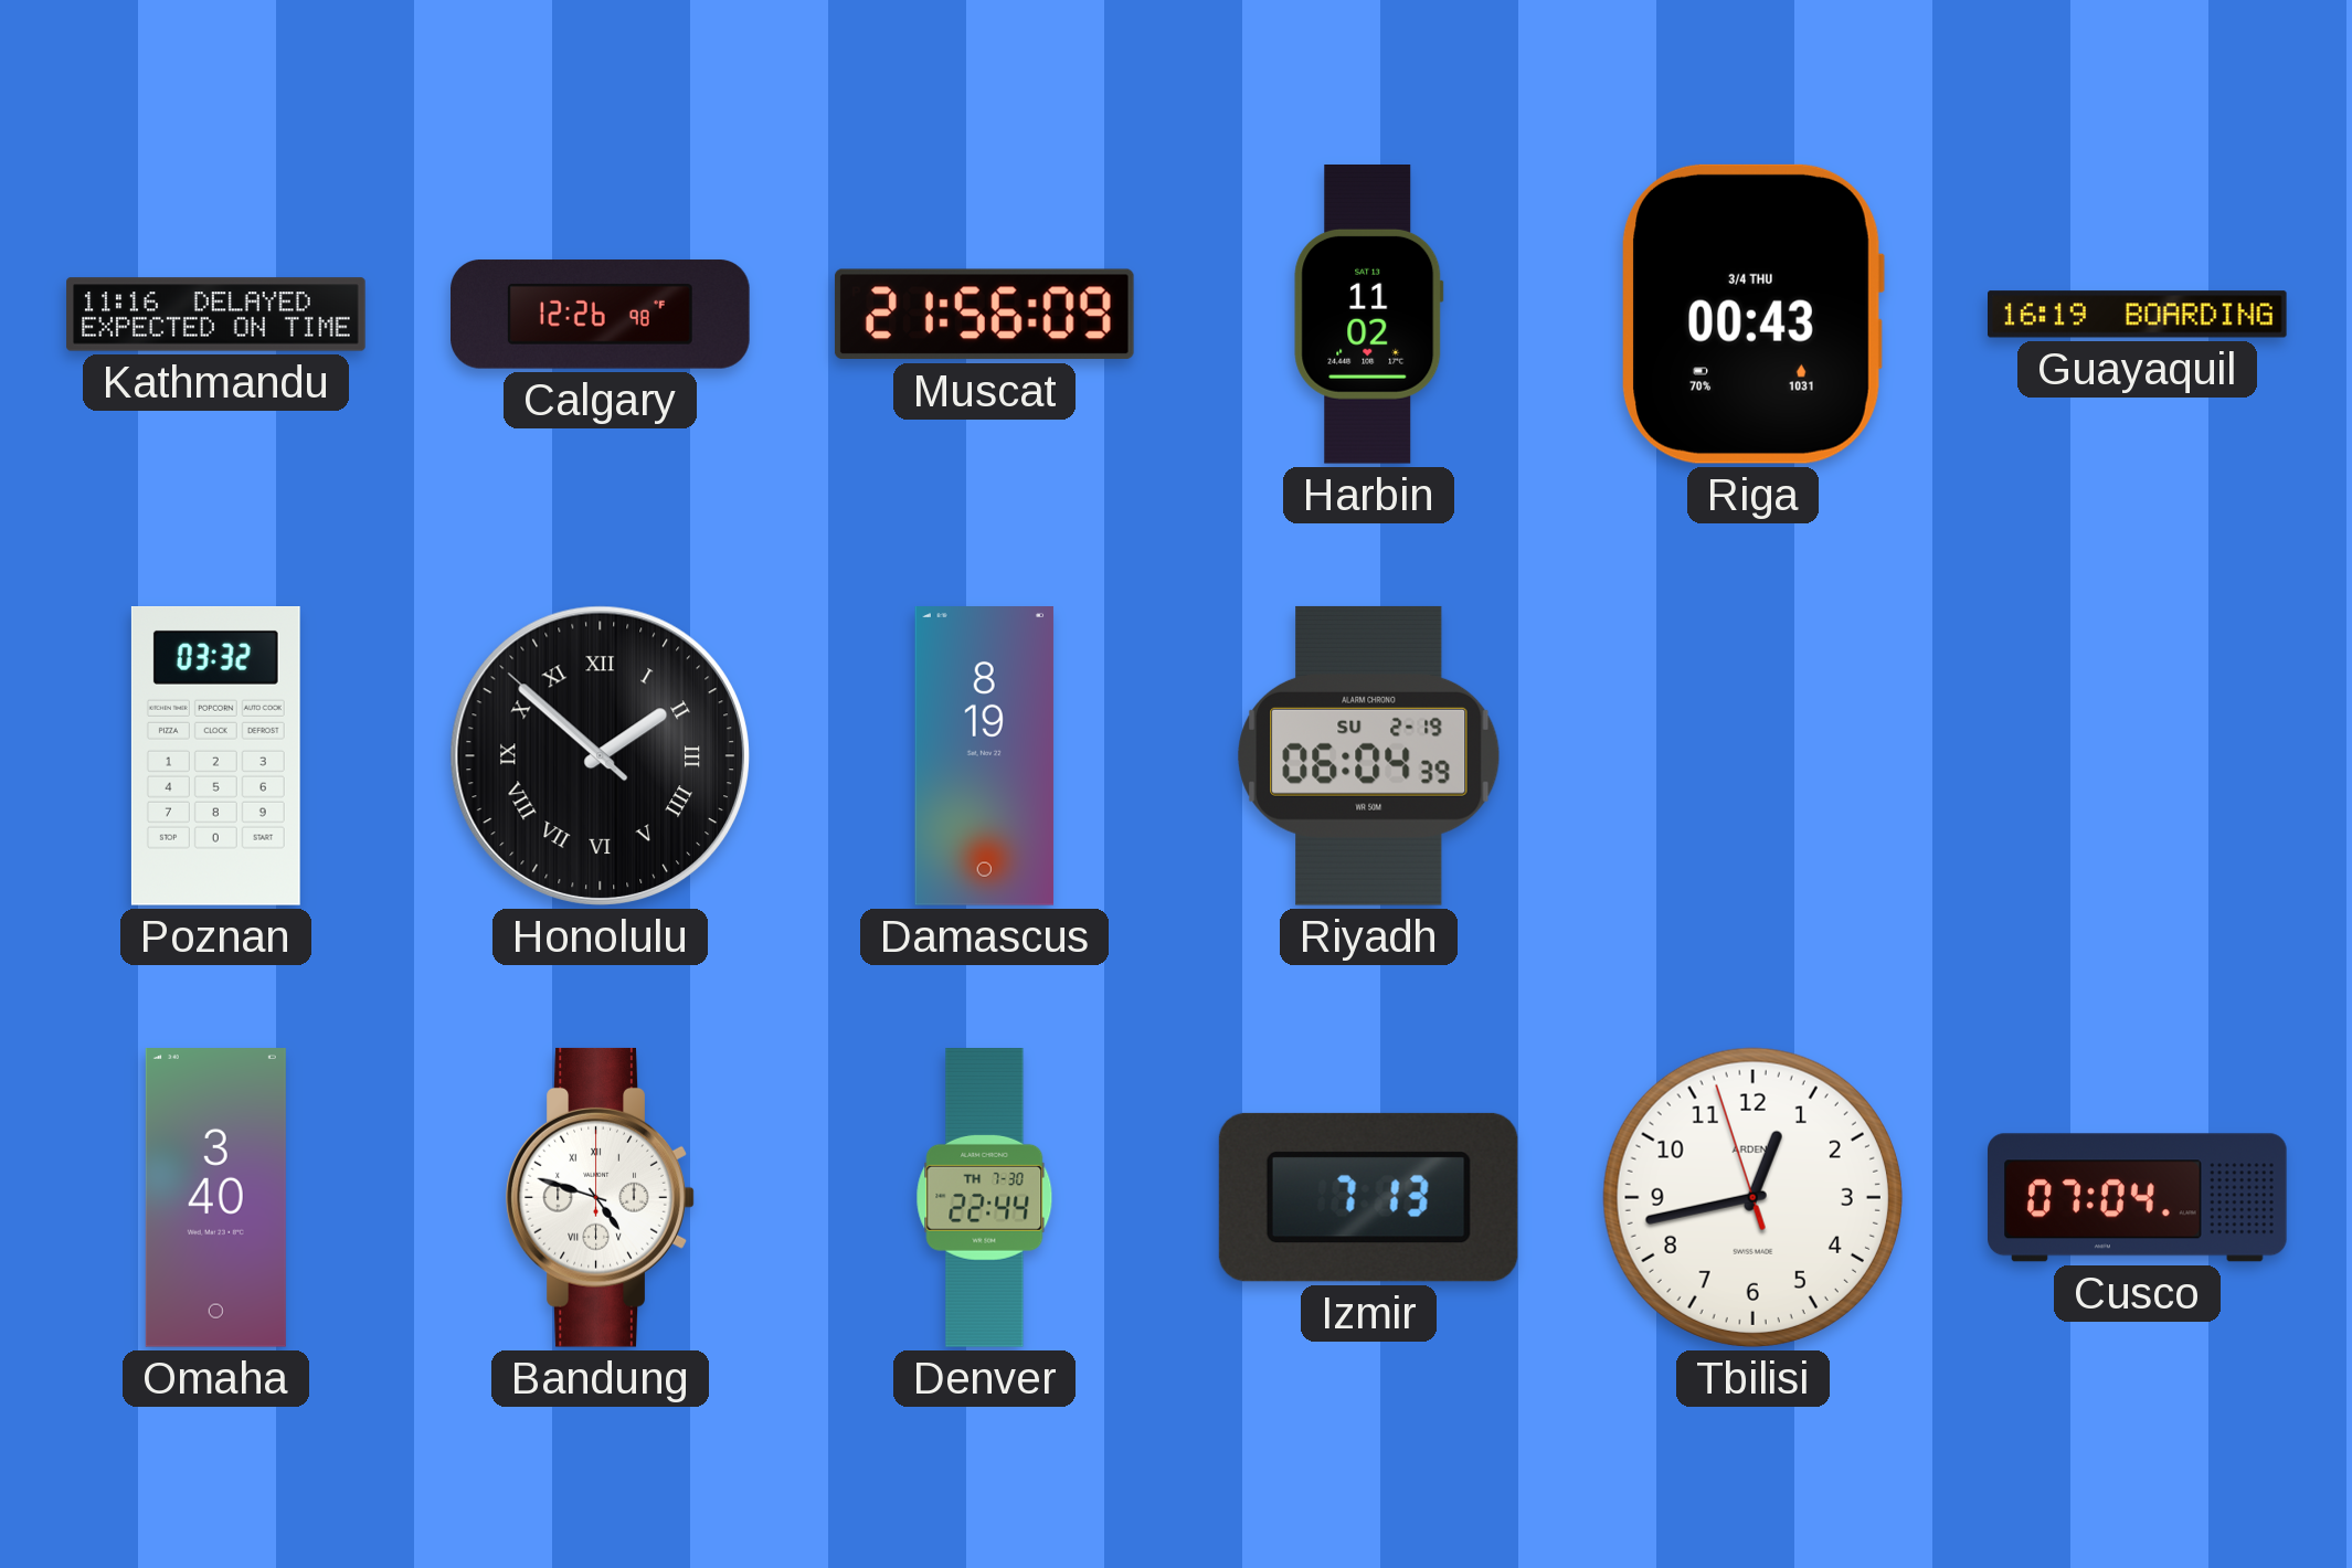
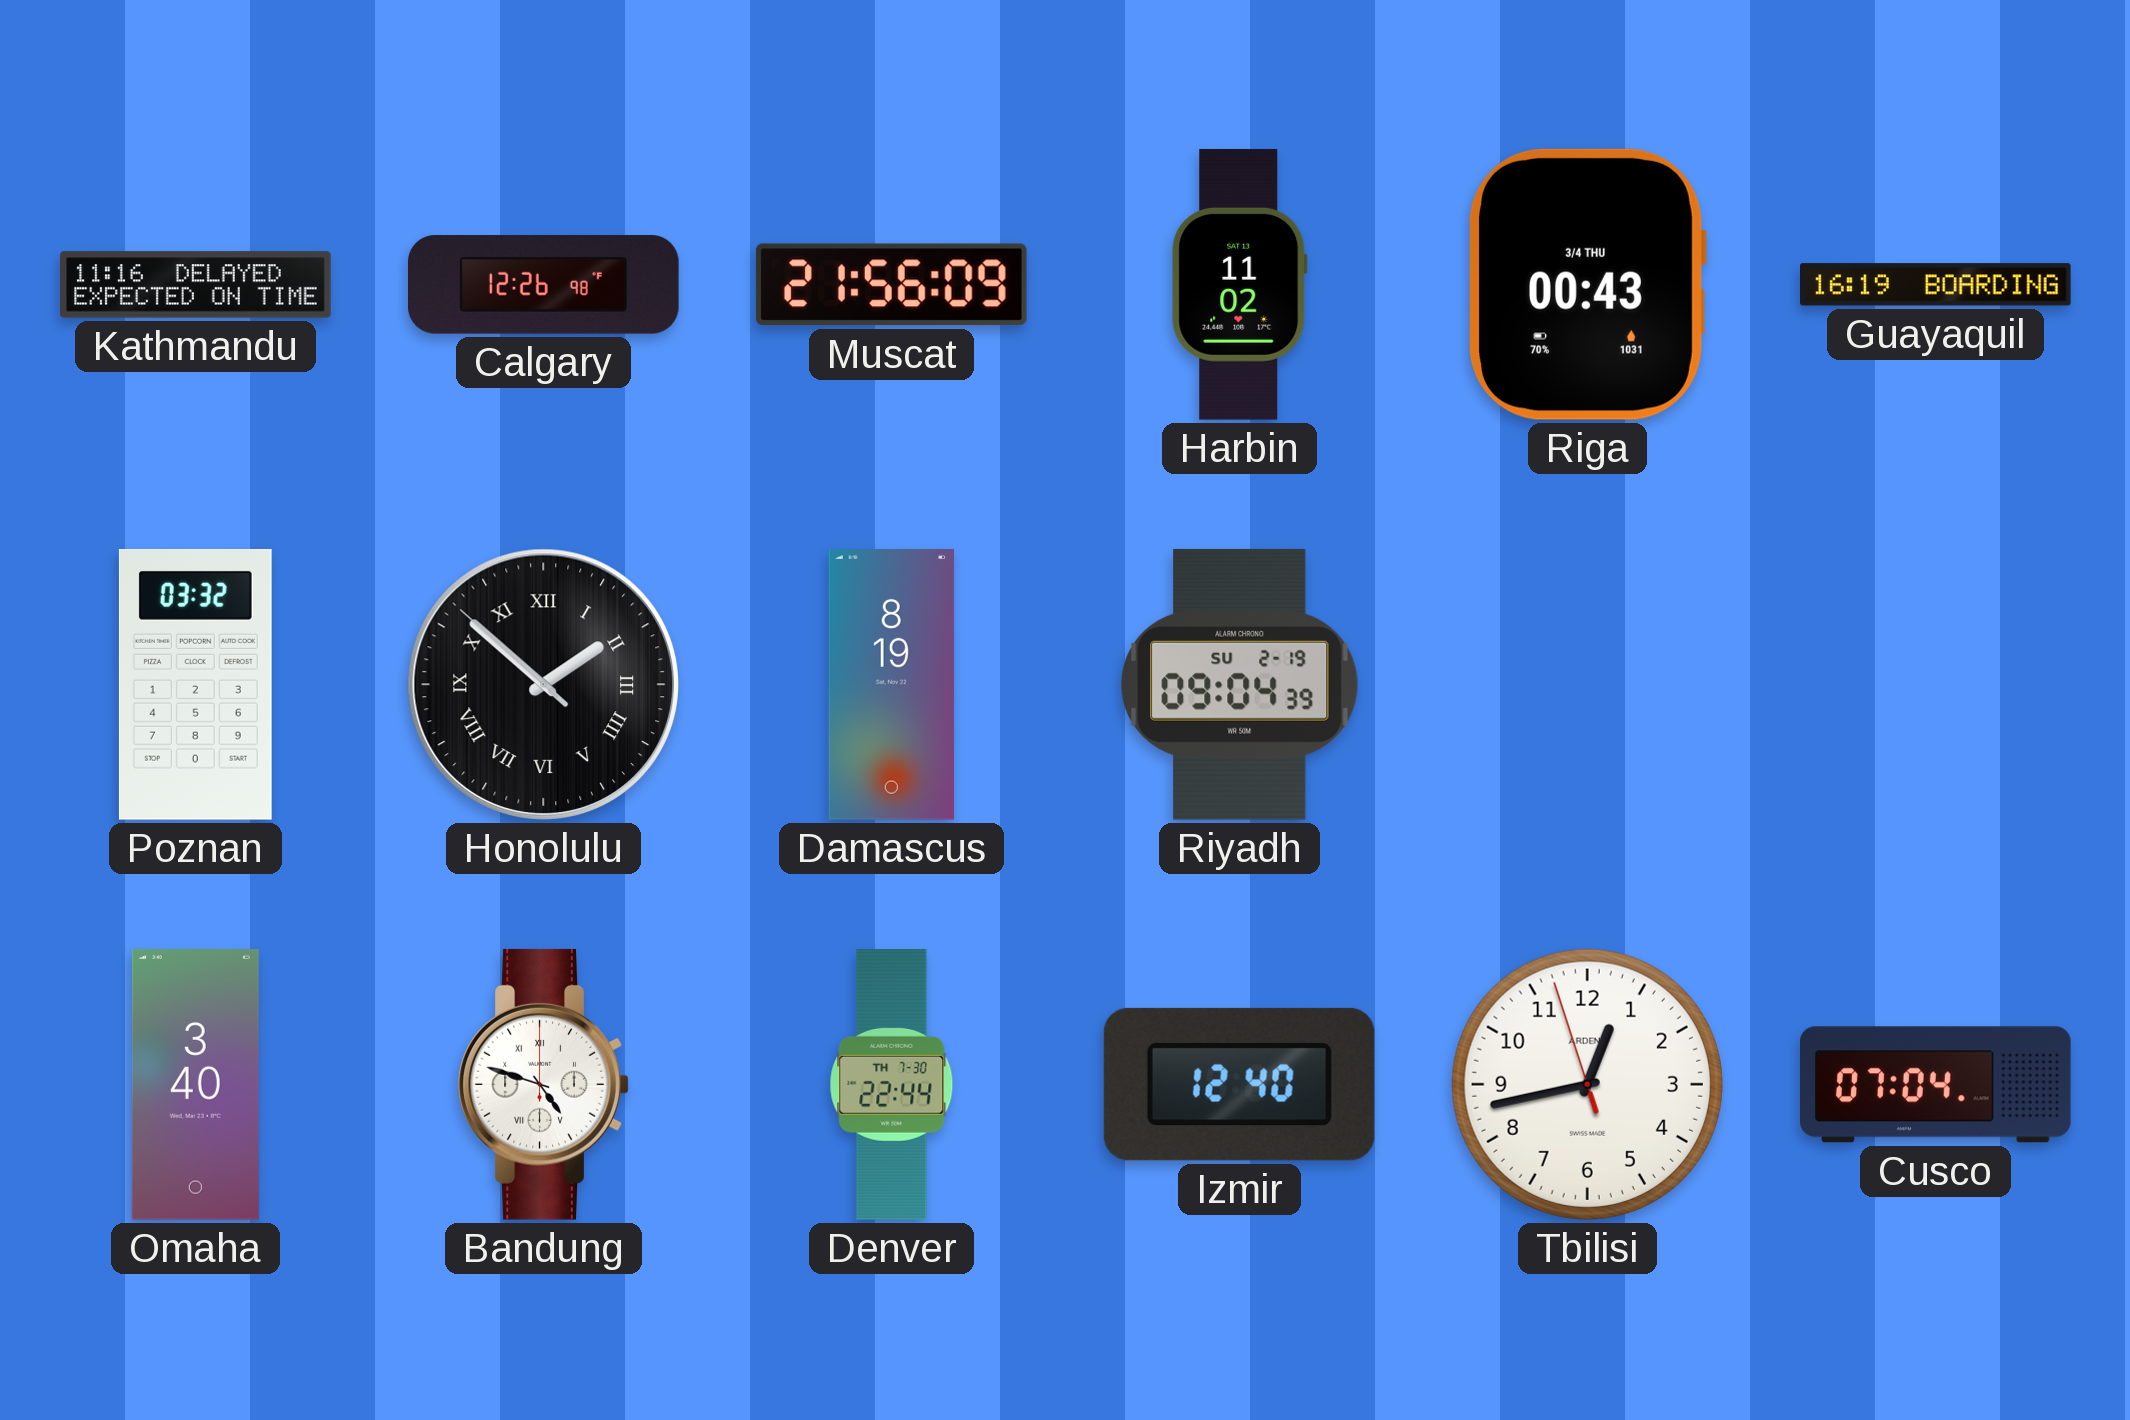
Riyadh: 06:04 -> 09:04 (1240, 684)
Izmir: 7:13 -> 12:40 (1239, 1084)
